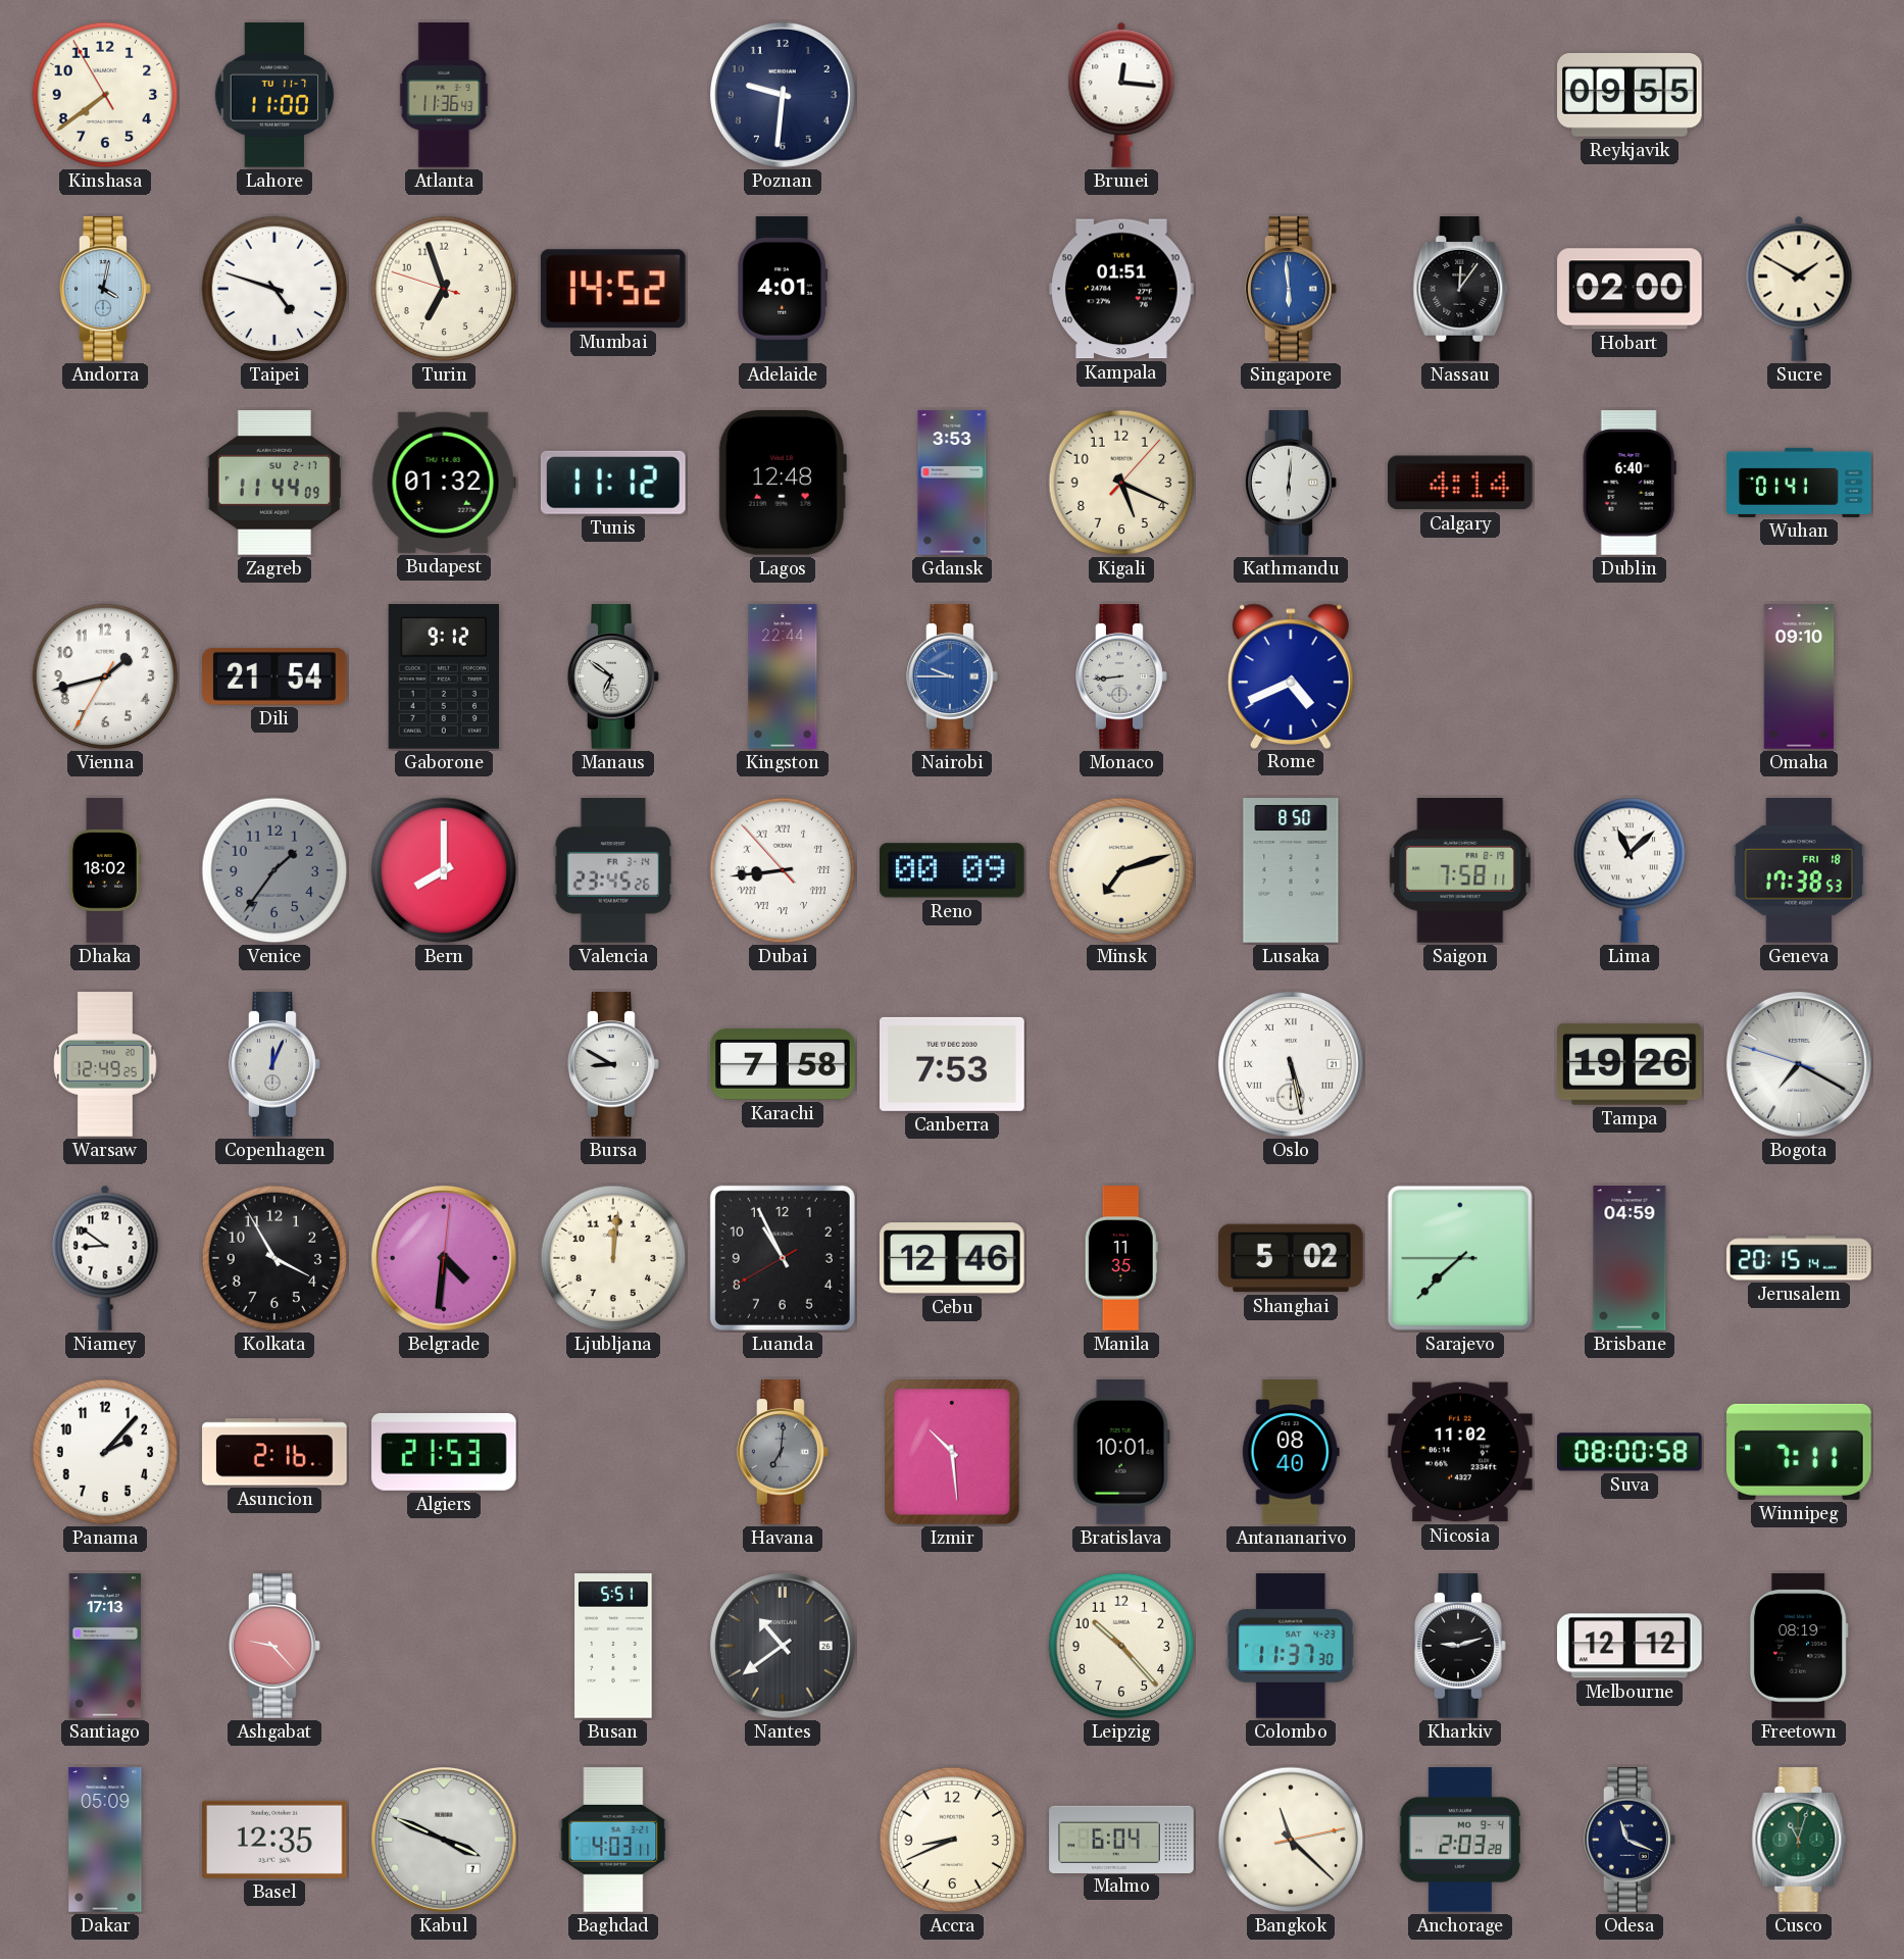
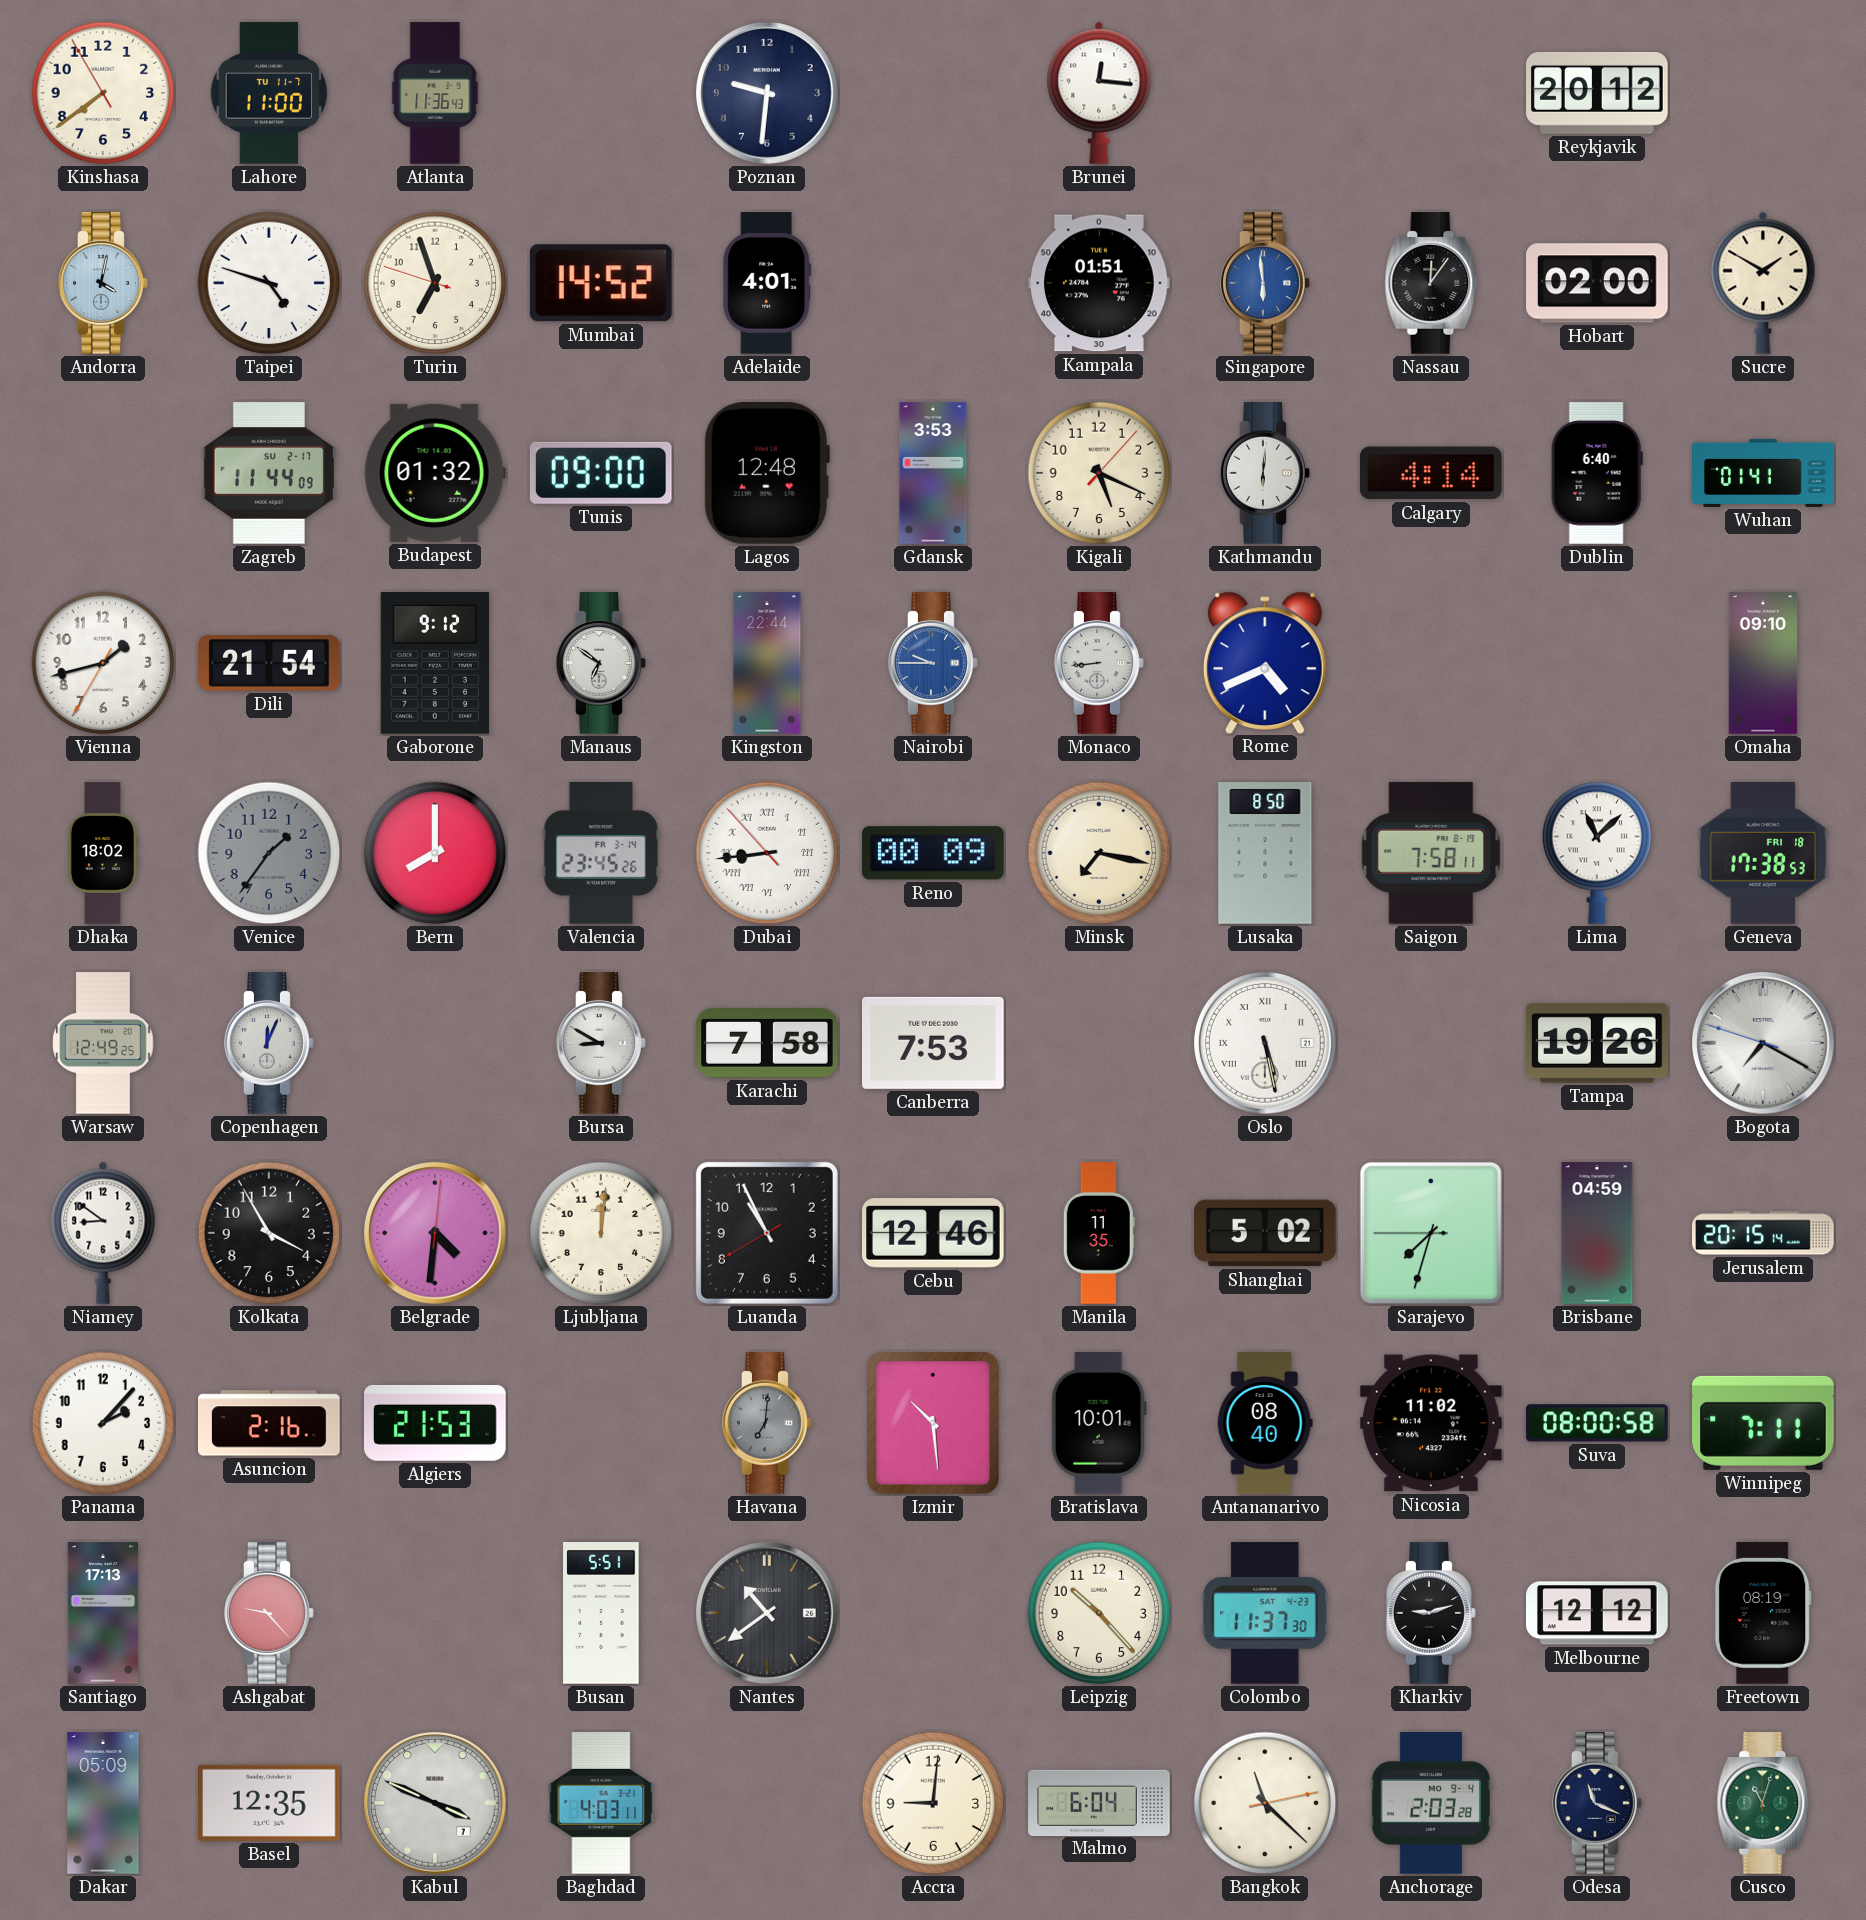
Reykjavik: 09:55 -> 20:12 (1598, 93)
Tunis: 11:12 -> 09:00 (601, 473)
Minsk: 7:12 -> 7:17 (1099, 853)
Sarajevo: 7:37 -> 7:32 (1431, 1233)
Accra: 8:41 -> 9:01 (933, 1803)
